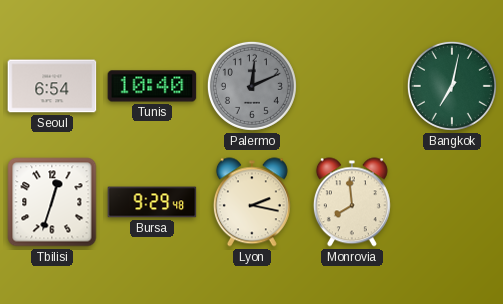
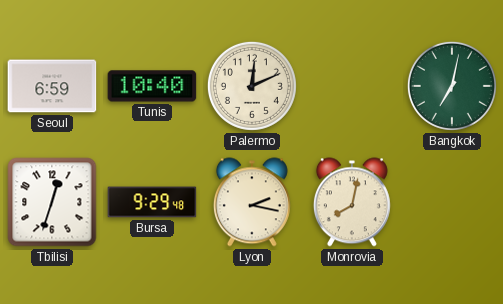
Seoul: 6:54 -> 6:59 (52, 86)
Palermo dial: grey -> cream (252, 86)
Monrovia: 7:59 -> 8:02 (352, 202)
